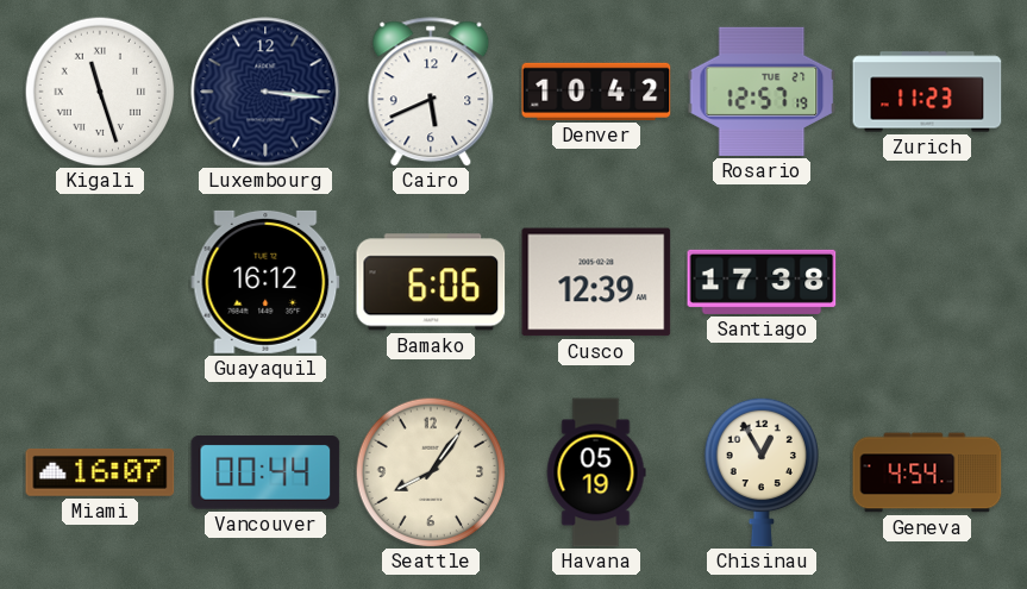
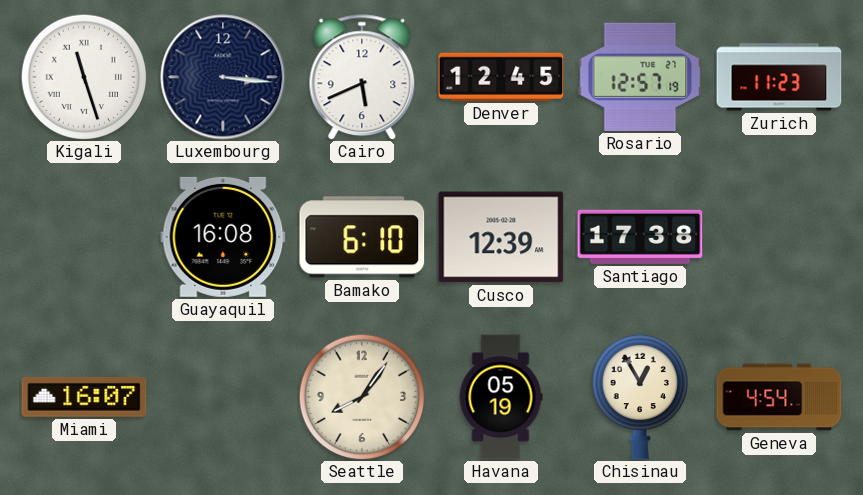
Denver: 10:42 -> 12:45 (501, 77)
Guayaquil: 16:12 -> 16:08 (223, 237)
Bamako: 6:06 -> 6:10 (362, 237)
Vancouver: 00:44 -> none (265, 474)
